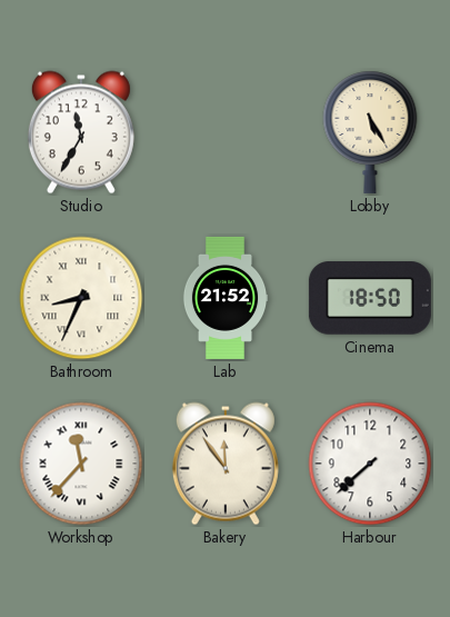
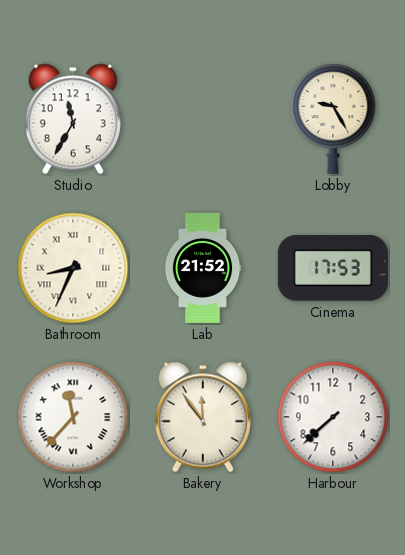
Lobby: 5:25 -> 9:25 (333, 119)
Cinema: 18:50 -> 17:53 (333, 268)
